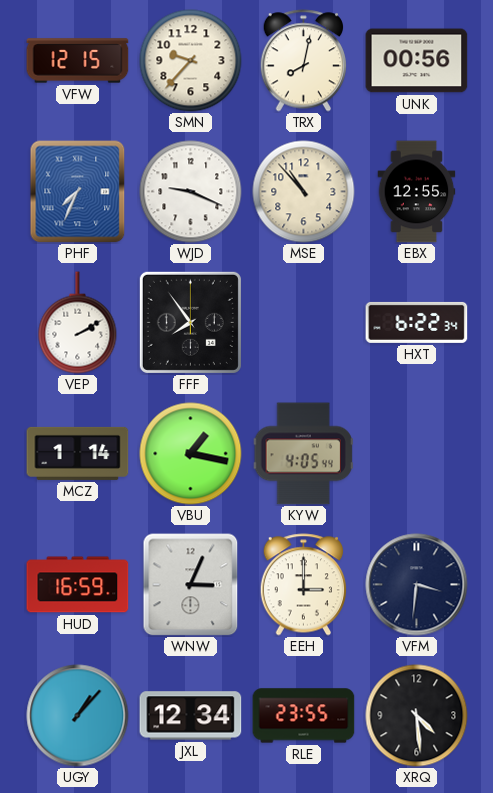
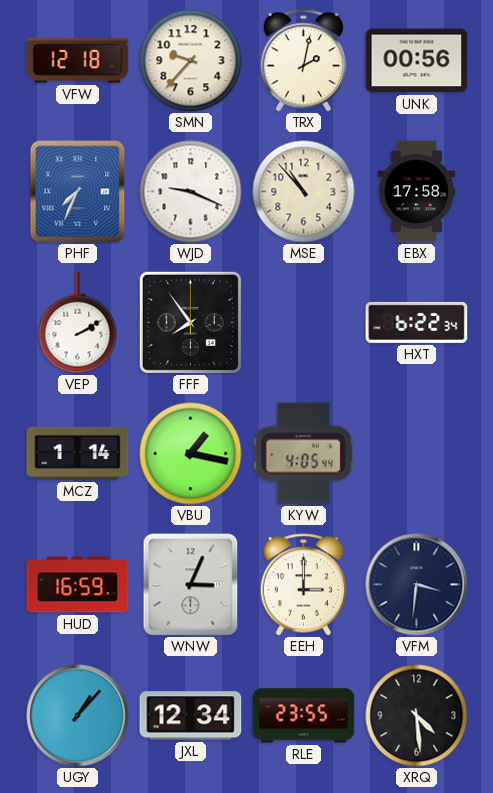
VFW: 12:15 -> 12:18 (78, 61)
TRX: 8:02 -> 2:02 (304, 61)
EBX: 12:55 -> 17:58 (417, 192)
